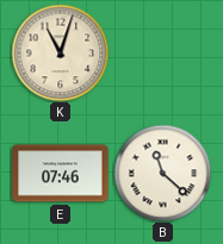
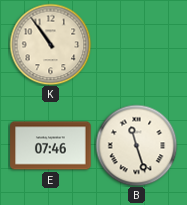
K: 11:03 -> 10:54 (50, 44)
B: 11:22 -> 11:27 (136, 145)
